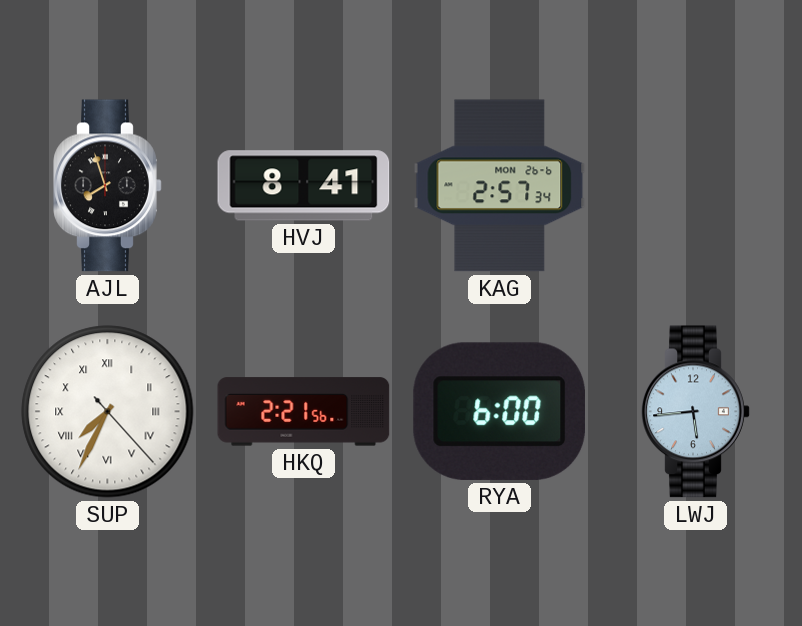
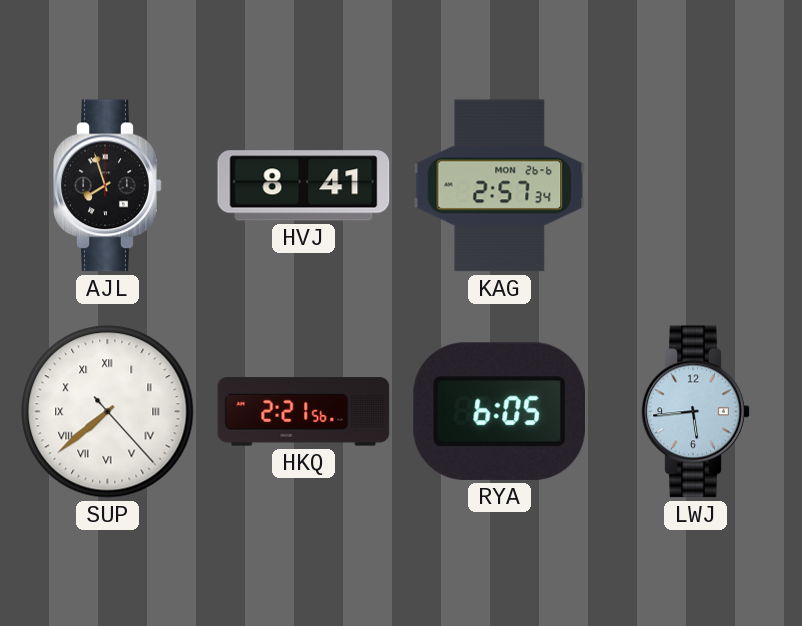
SUP: 7:34 -> 7:38 (108, 412)
RYA: 6:00 -> 6:05 (499, 411)
